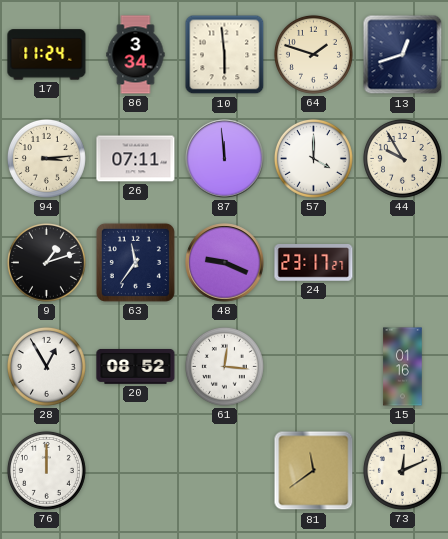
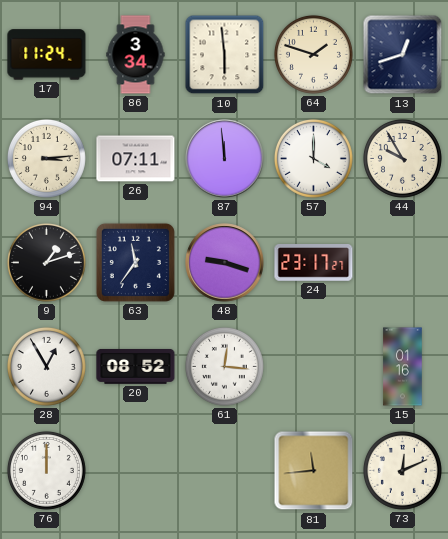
48: 9:19 -> 9:18 (225, 263)
81: 11:39 -> 11:44 (314, 471)
